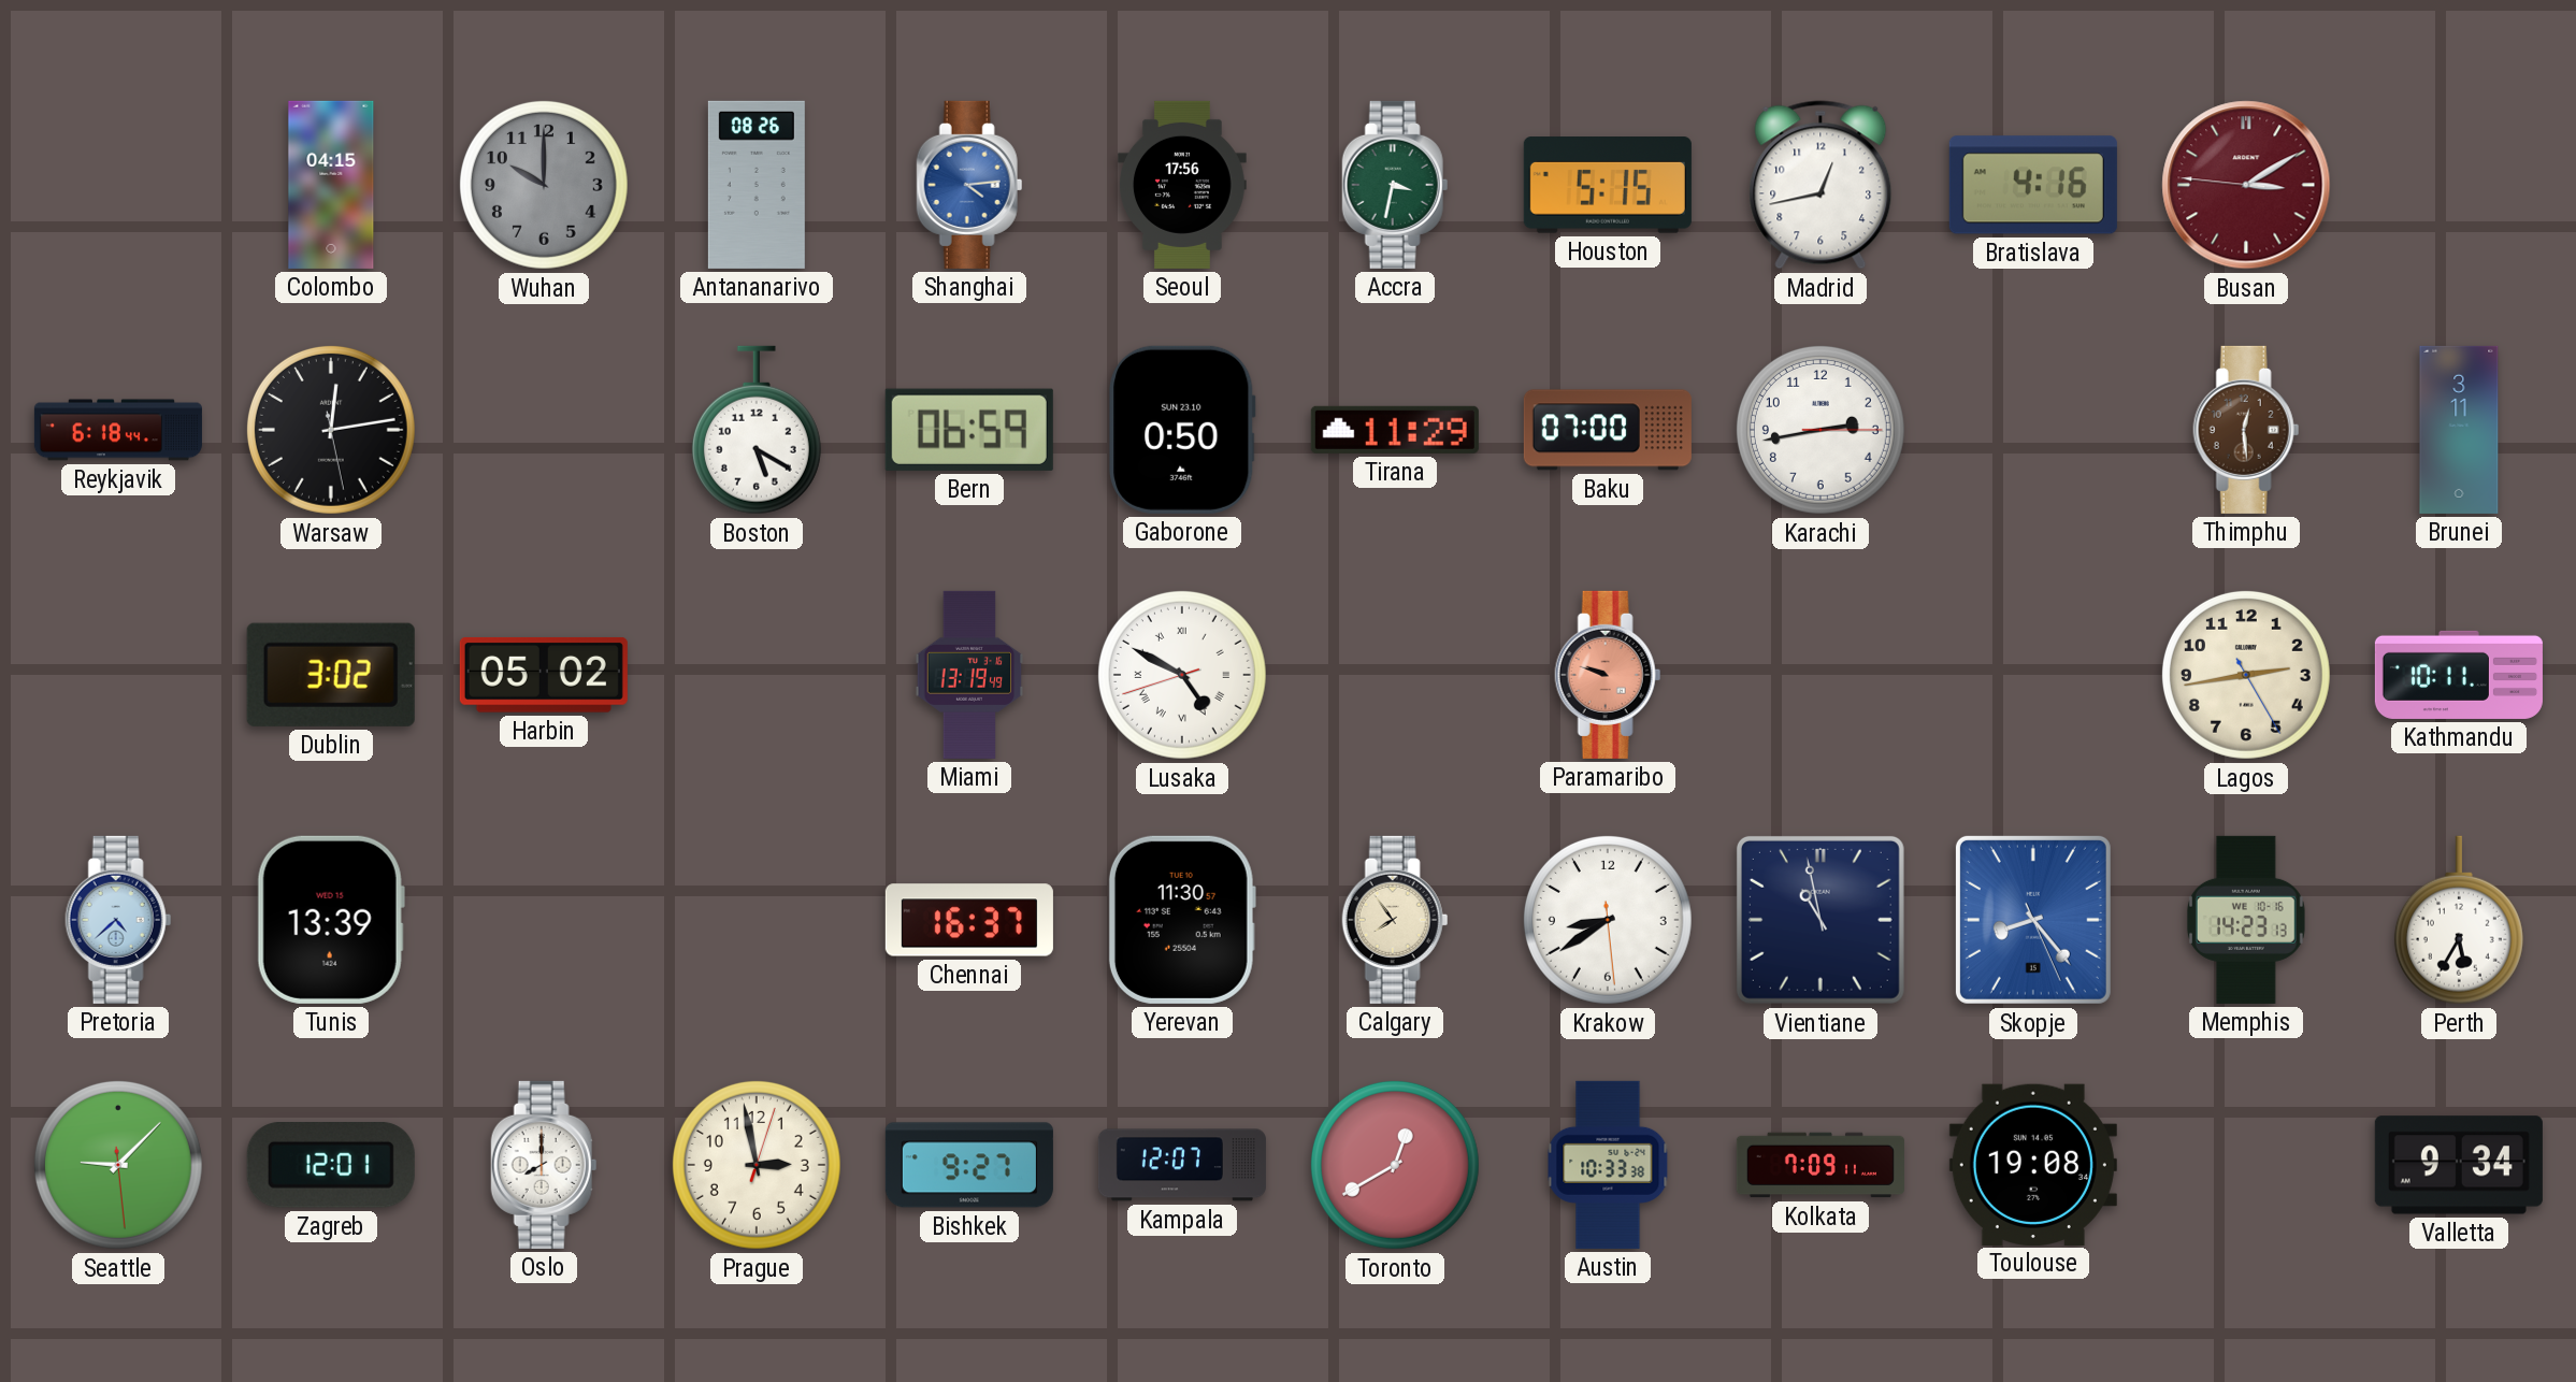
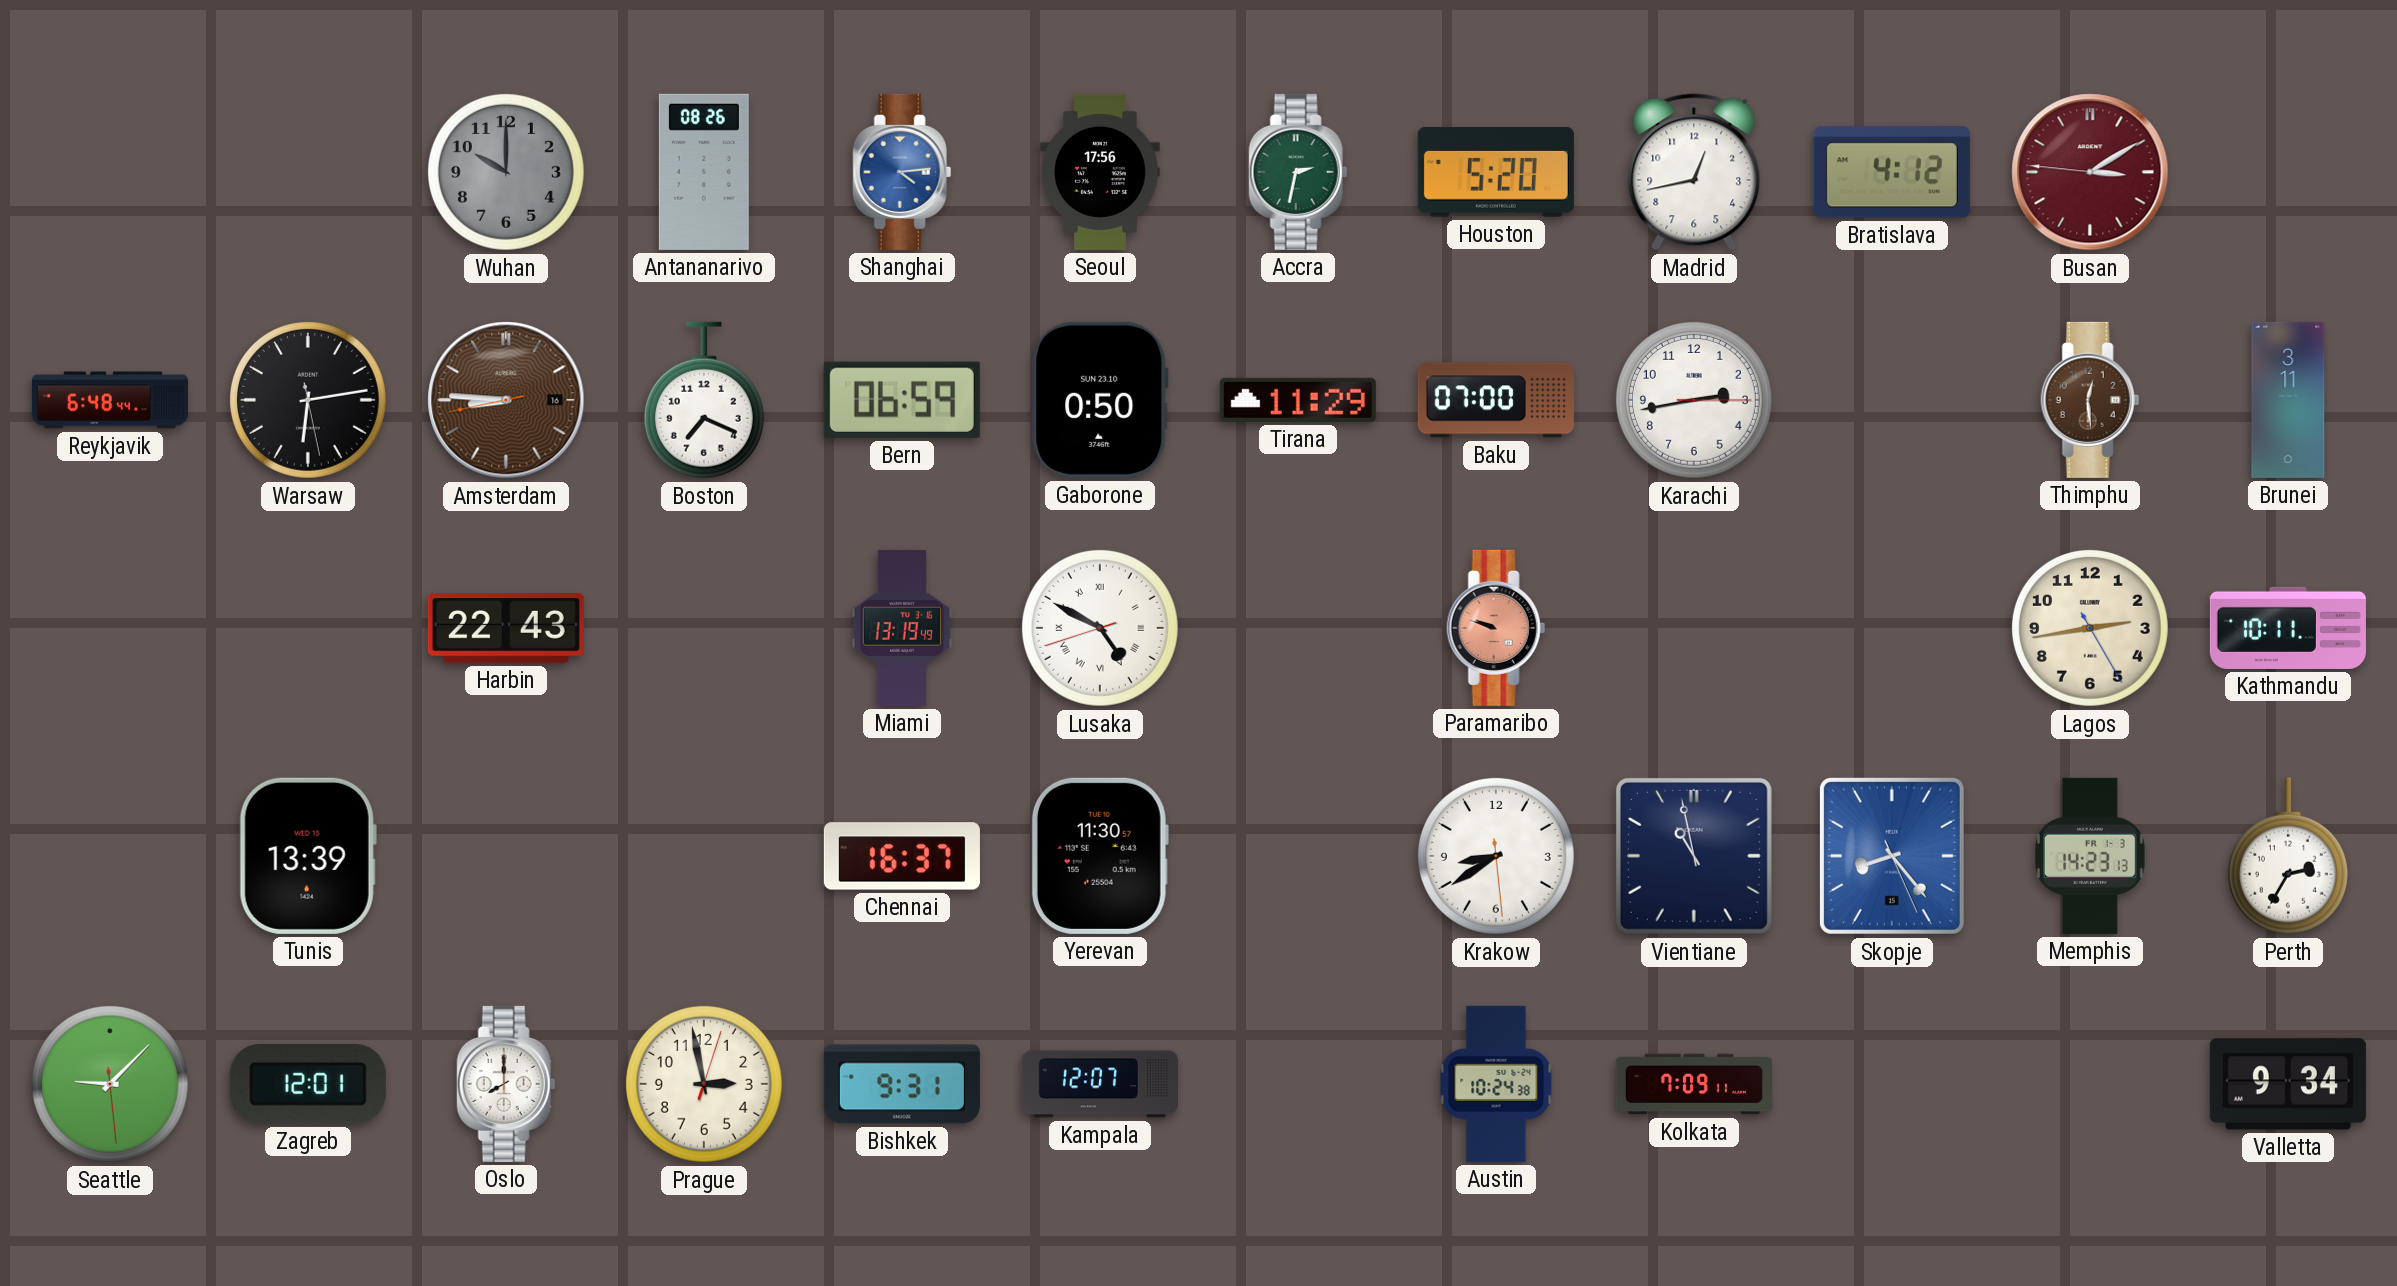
Colombo: 04:15 -> none (331, 185)
Accra: 3:32 -> 2:32 (1298, 172)
Houston: 5:15 -> 5:20 (1496, 172)
Bratislava: 4:16 -> 4:12 (1892, 172)
Reykjavik: 6:18 -> 6:48 (110, 400)
Warsaw: 12:13 -> 6:13 (308, 400)
Amsterdam: none -> 8:45 (506, 400)
Boston: 5:20 -> 7:19 (704, 400)
Dublin: 3:02 -> none (331, 675)
Harbin: 05:02 -> 22:43 (506, 628)
Pretoria: 4:38 -> none (118, 920)
Calgary: 7:54 -> none (1395, 920)
Memphis date: WE 10-16 -> FR 1-3 (2090, 856)
Perth: 5:35 -> 2:35 (2288, 856)
Bishkek: 9:27 -> 9:31 (902, 1084)
Toronto: 12:40 -> none (1395, 1165)
Austin: 10:33 -> 10:24 (1496, 1084)
Toulouse: 19:08 -> none (2033, 1164)
